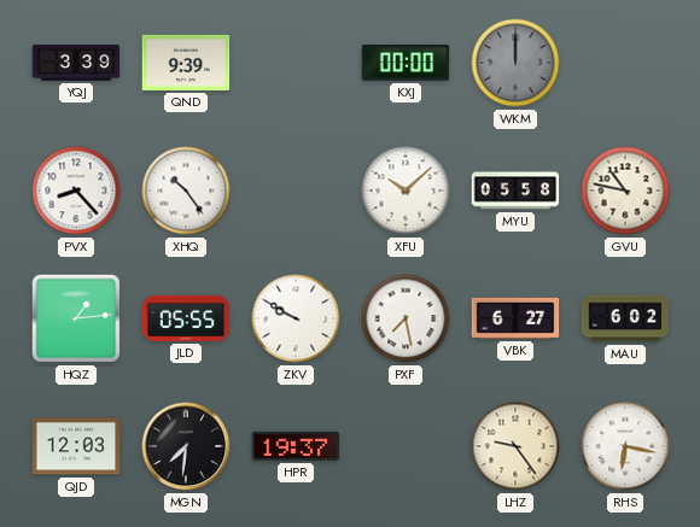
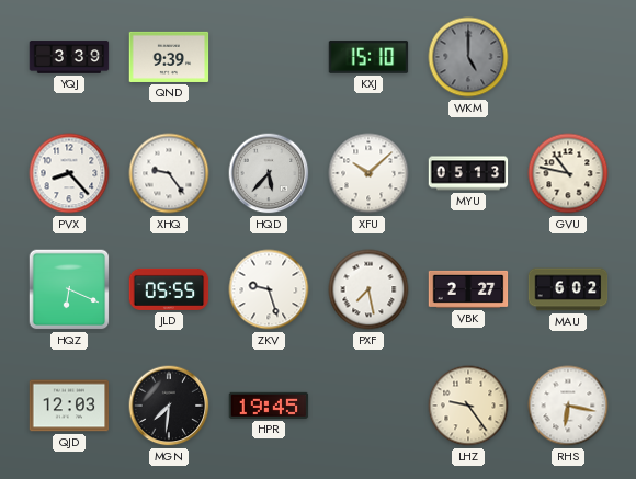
KXJ: 00:00 -> 15:10 (368, 57)
WKM: 12:00 -> 5:00 (468, 57)
XHQ: 10:24 -> 9:24 (169, 173)
HQD: none -> 5:37 (269, 173)
MYU: 05:58 -> 05:13 (468, 173)
HQZ: 1:14 -> 6:19 (69, 289)
ZKV: 9:50 -> 9:27 (269, 289)
VBK: 6:27 -> 2:27 (468, 289)
HPR: 19:37 -> 19:45 (269, 406)
